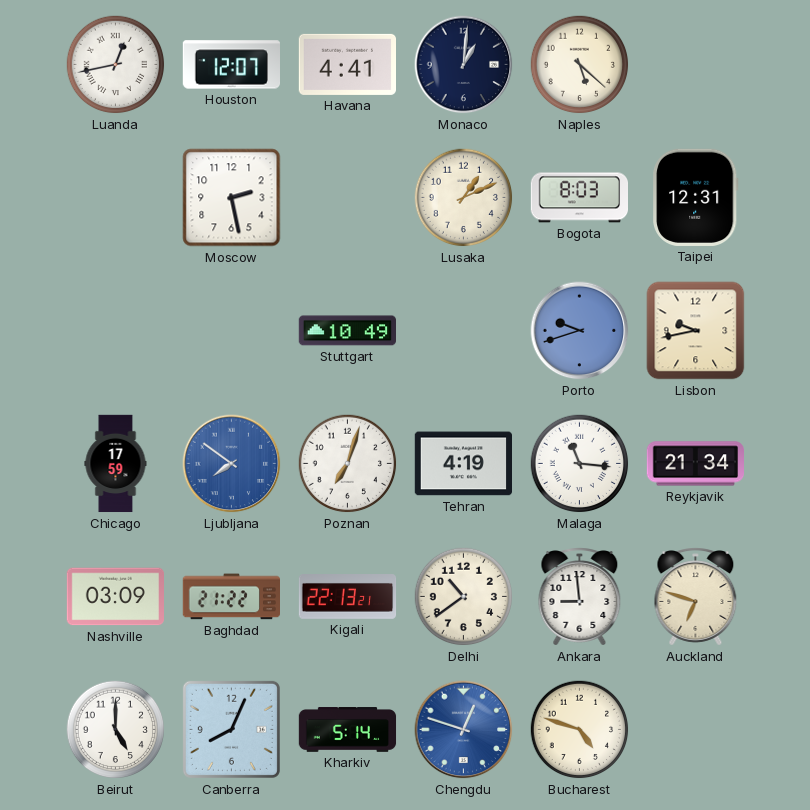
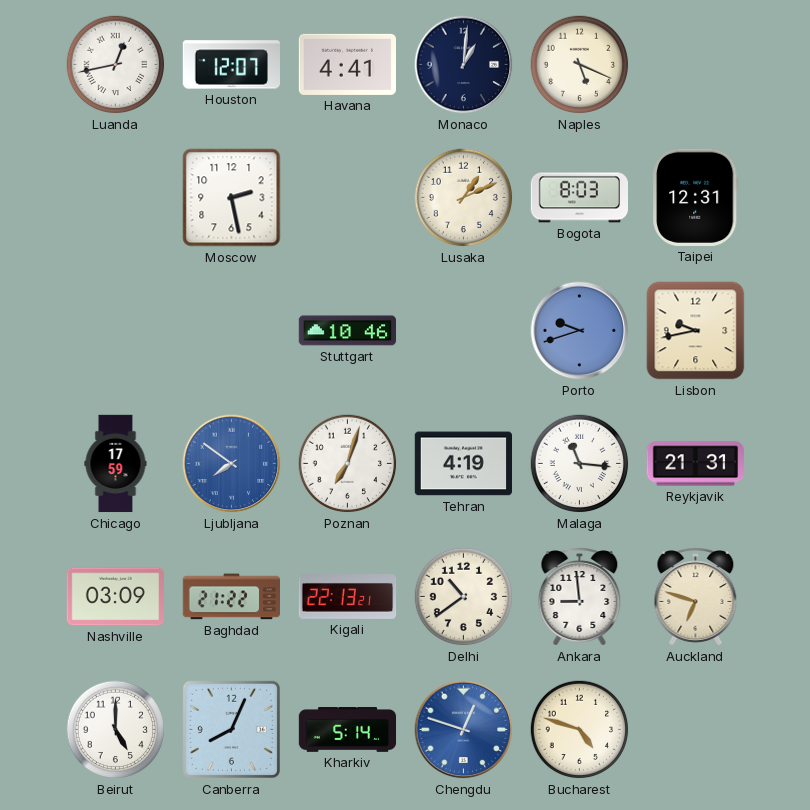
Naples: 5:22 -> 5:19 (580, 65)
Stuttgart: 10:49 -> 10:46 (347, 331)
Reykjavik: 21:34 -> 21:31 (695, 464)
